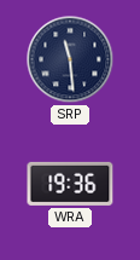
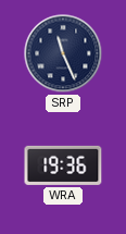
SRP: 11:29 -> 11:26 (63, 53)
